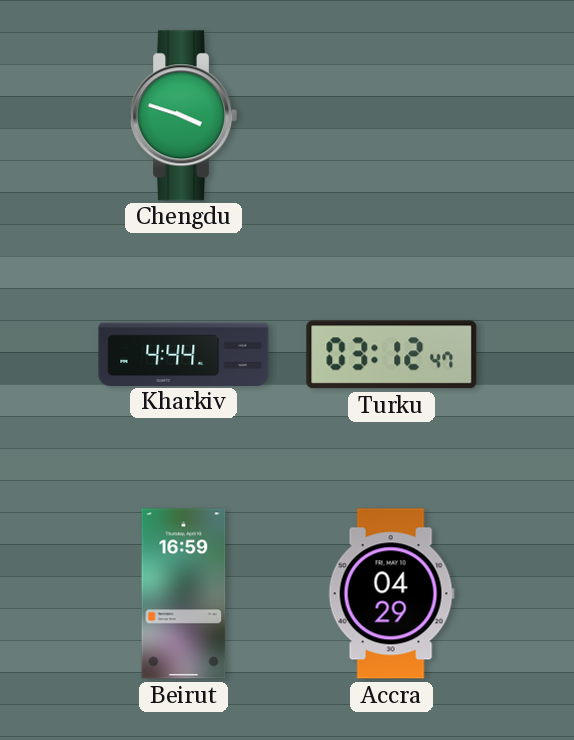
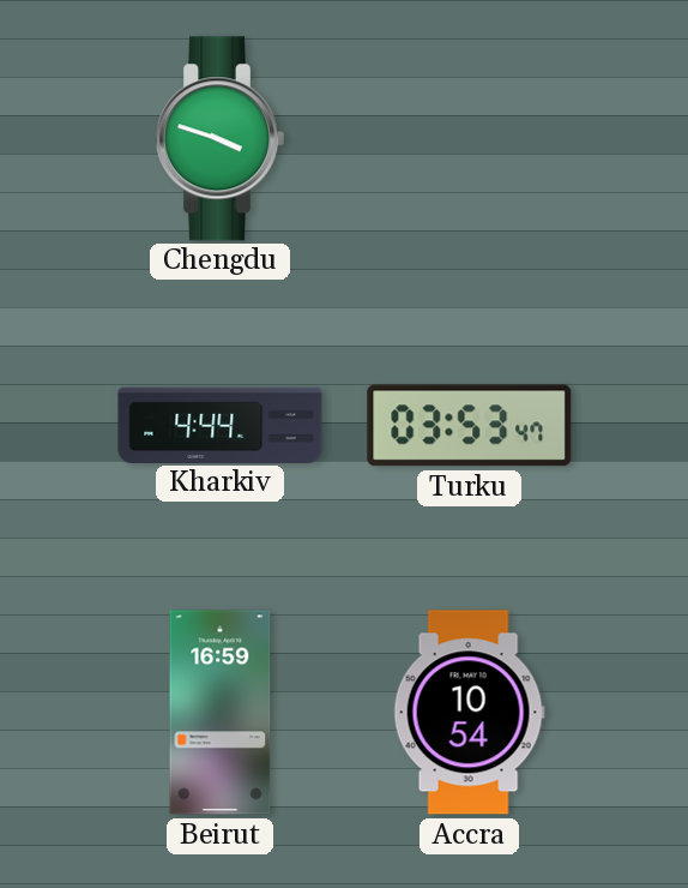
Turku: 03:12 -> 03:53 (470, 426)
Accra: 04:29 -> 10:54 (469, 713)
